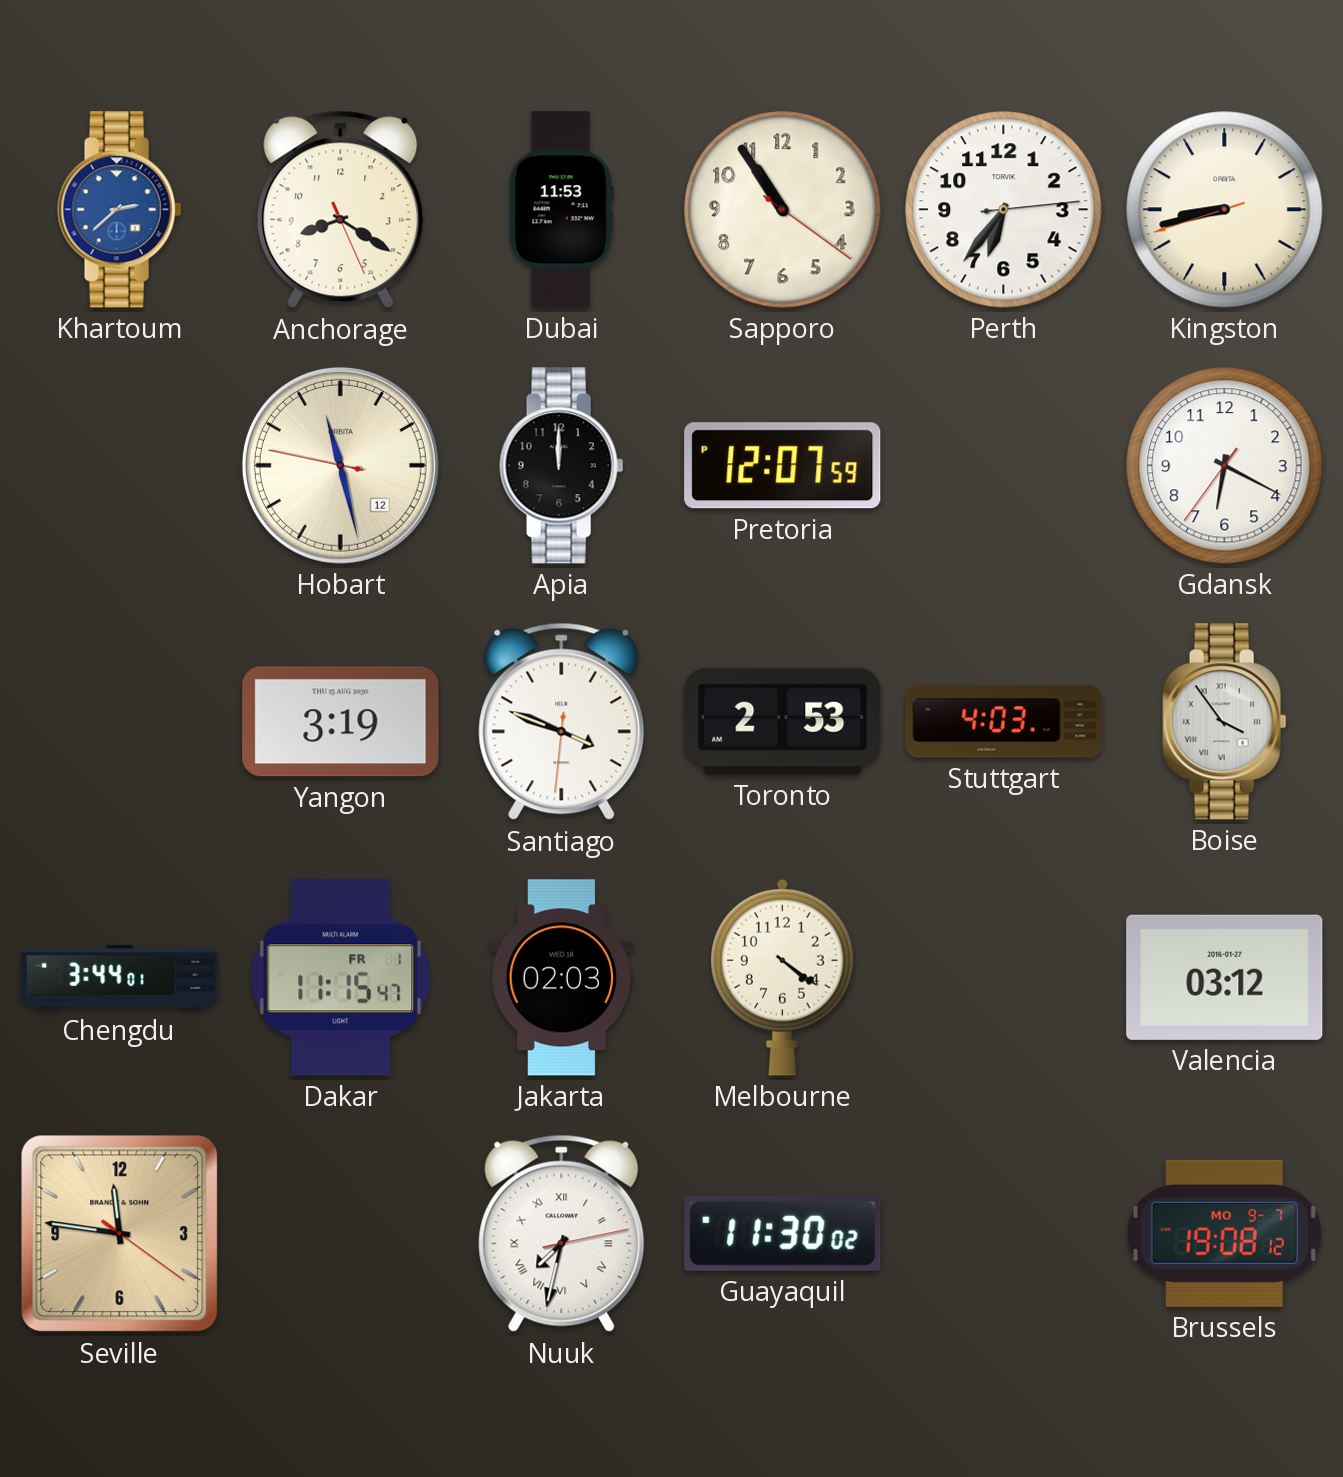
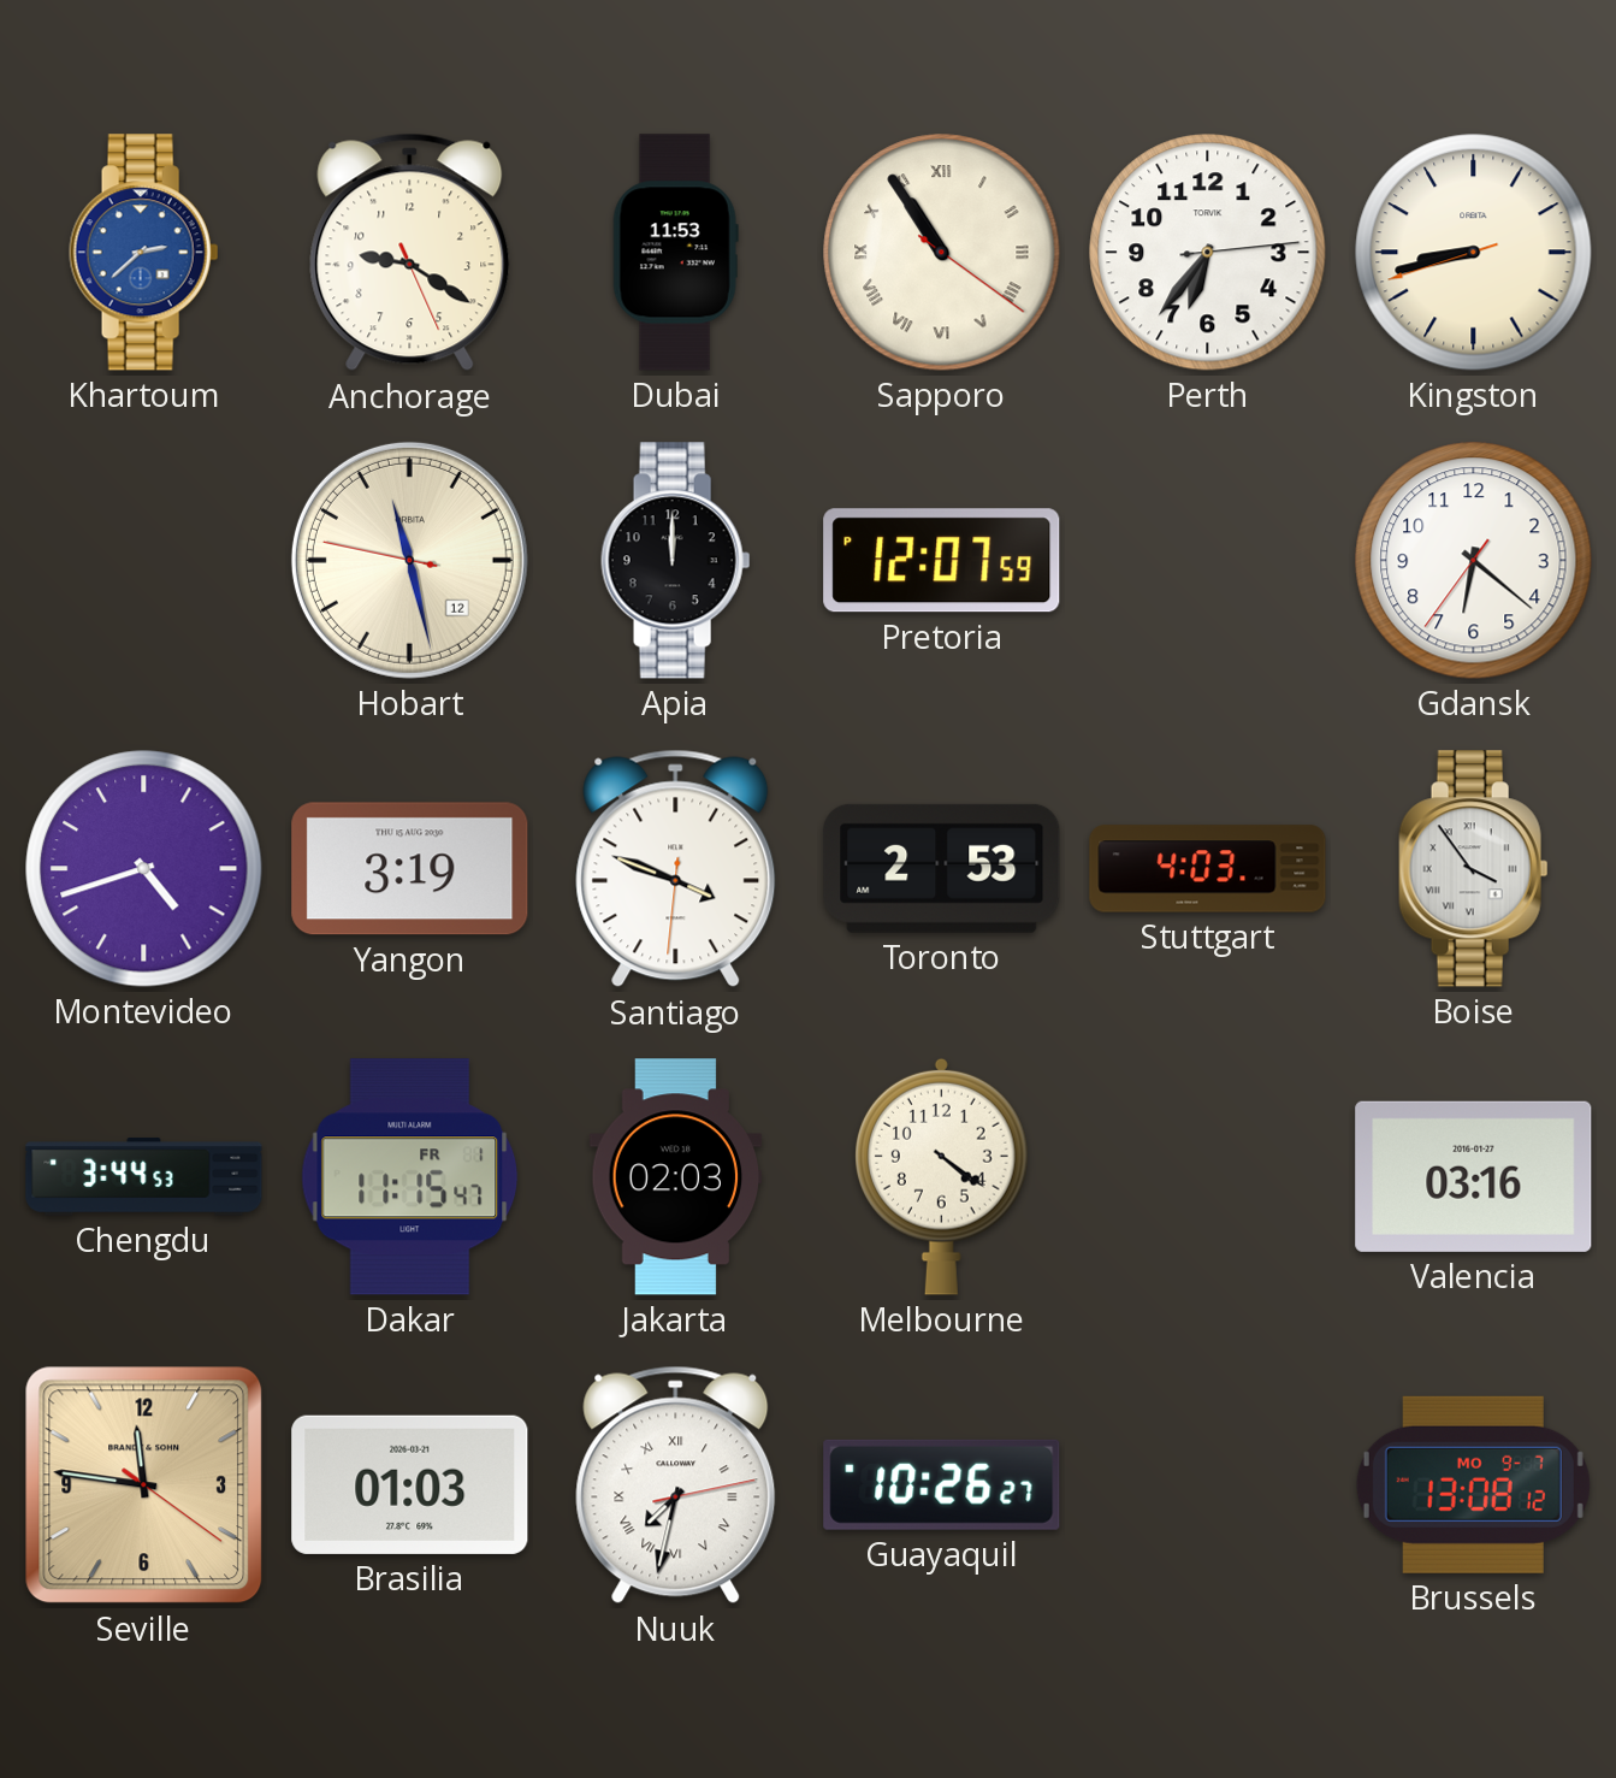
Anchorage: 8:20 -> 9:20 (410, 253)
Sapporo numerals: Arabic -> Roman (942, 253)
Gdansk: 6:19 -> 6:21 (1474, 561)
Montevideo: none -> 4:42 (144, 869)
Chengdu: 3:44:01 -> 3:44:53 (144, 1177)
Valencia: 03:12 -> 03:16 (1474, 1176)
Brasilia: none -> 01:03 (410, 1484)
Guayaquil: 11:30 -> 10:26 (942, 1484)
Brussels: 19:08 -> 13:08 (1473, 1484)
